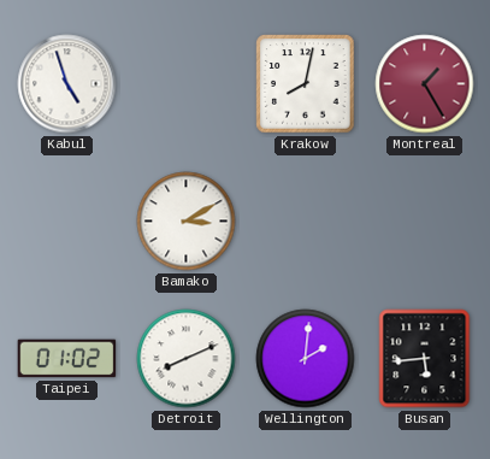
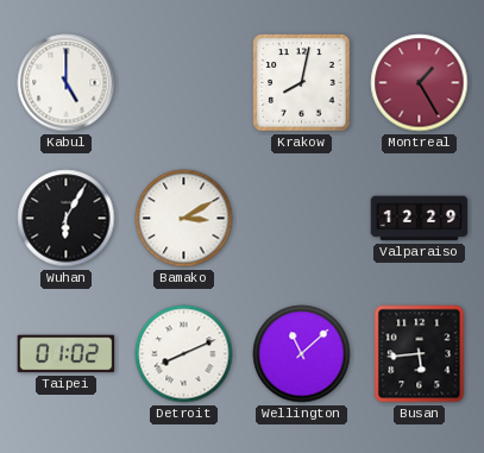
Kabul: 4:57 -> 5:00 (67, 83)
Wuhan: none -> 6:05 (67, 219)
Valparaiso: none -> 12:29 (420, 219)
Wellington: 2:01 -> 11:08 (302, 354)
